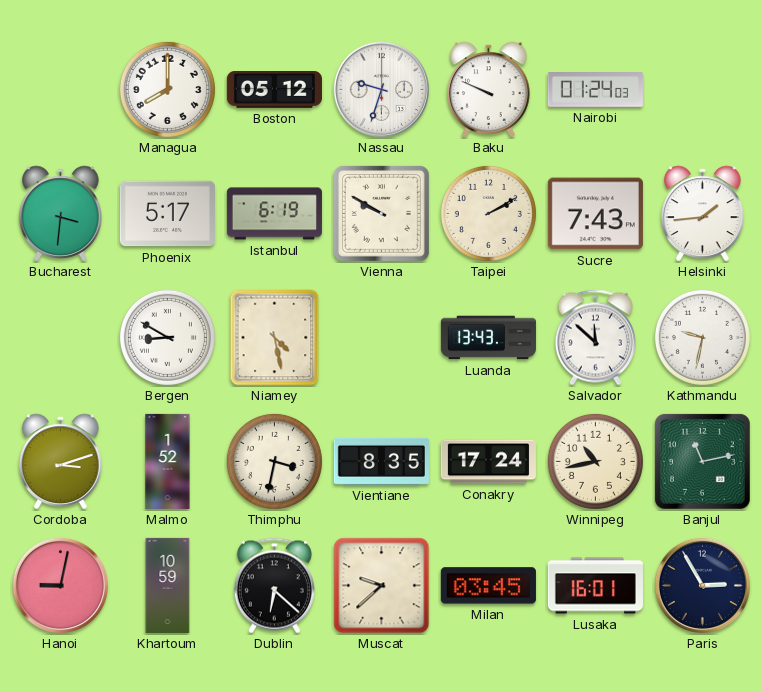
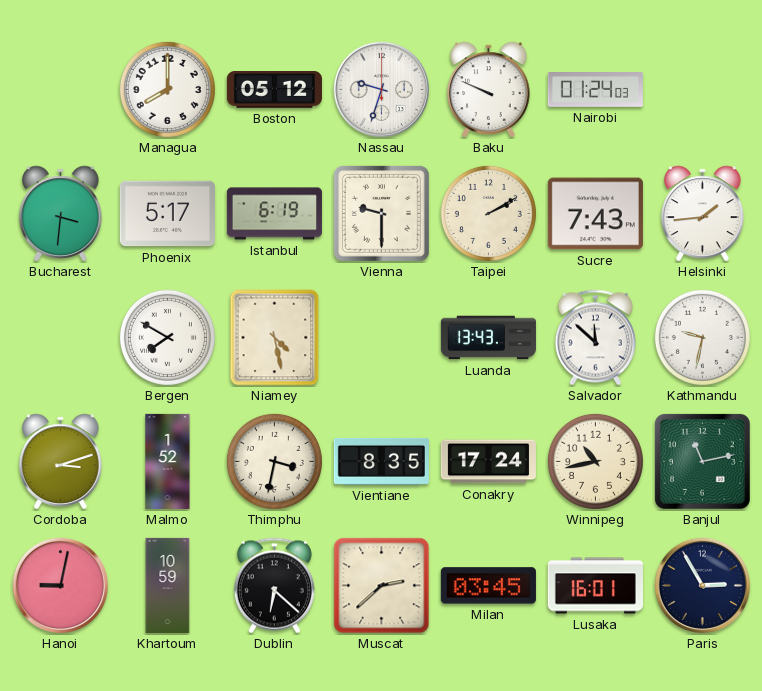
Vienna: 9:50 -> 9:30 (381, 213)
Bergen: 8:50 -> 7:50 (167, 337)
Muscat: 9:38 -> 2:38 (382, 586)
